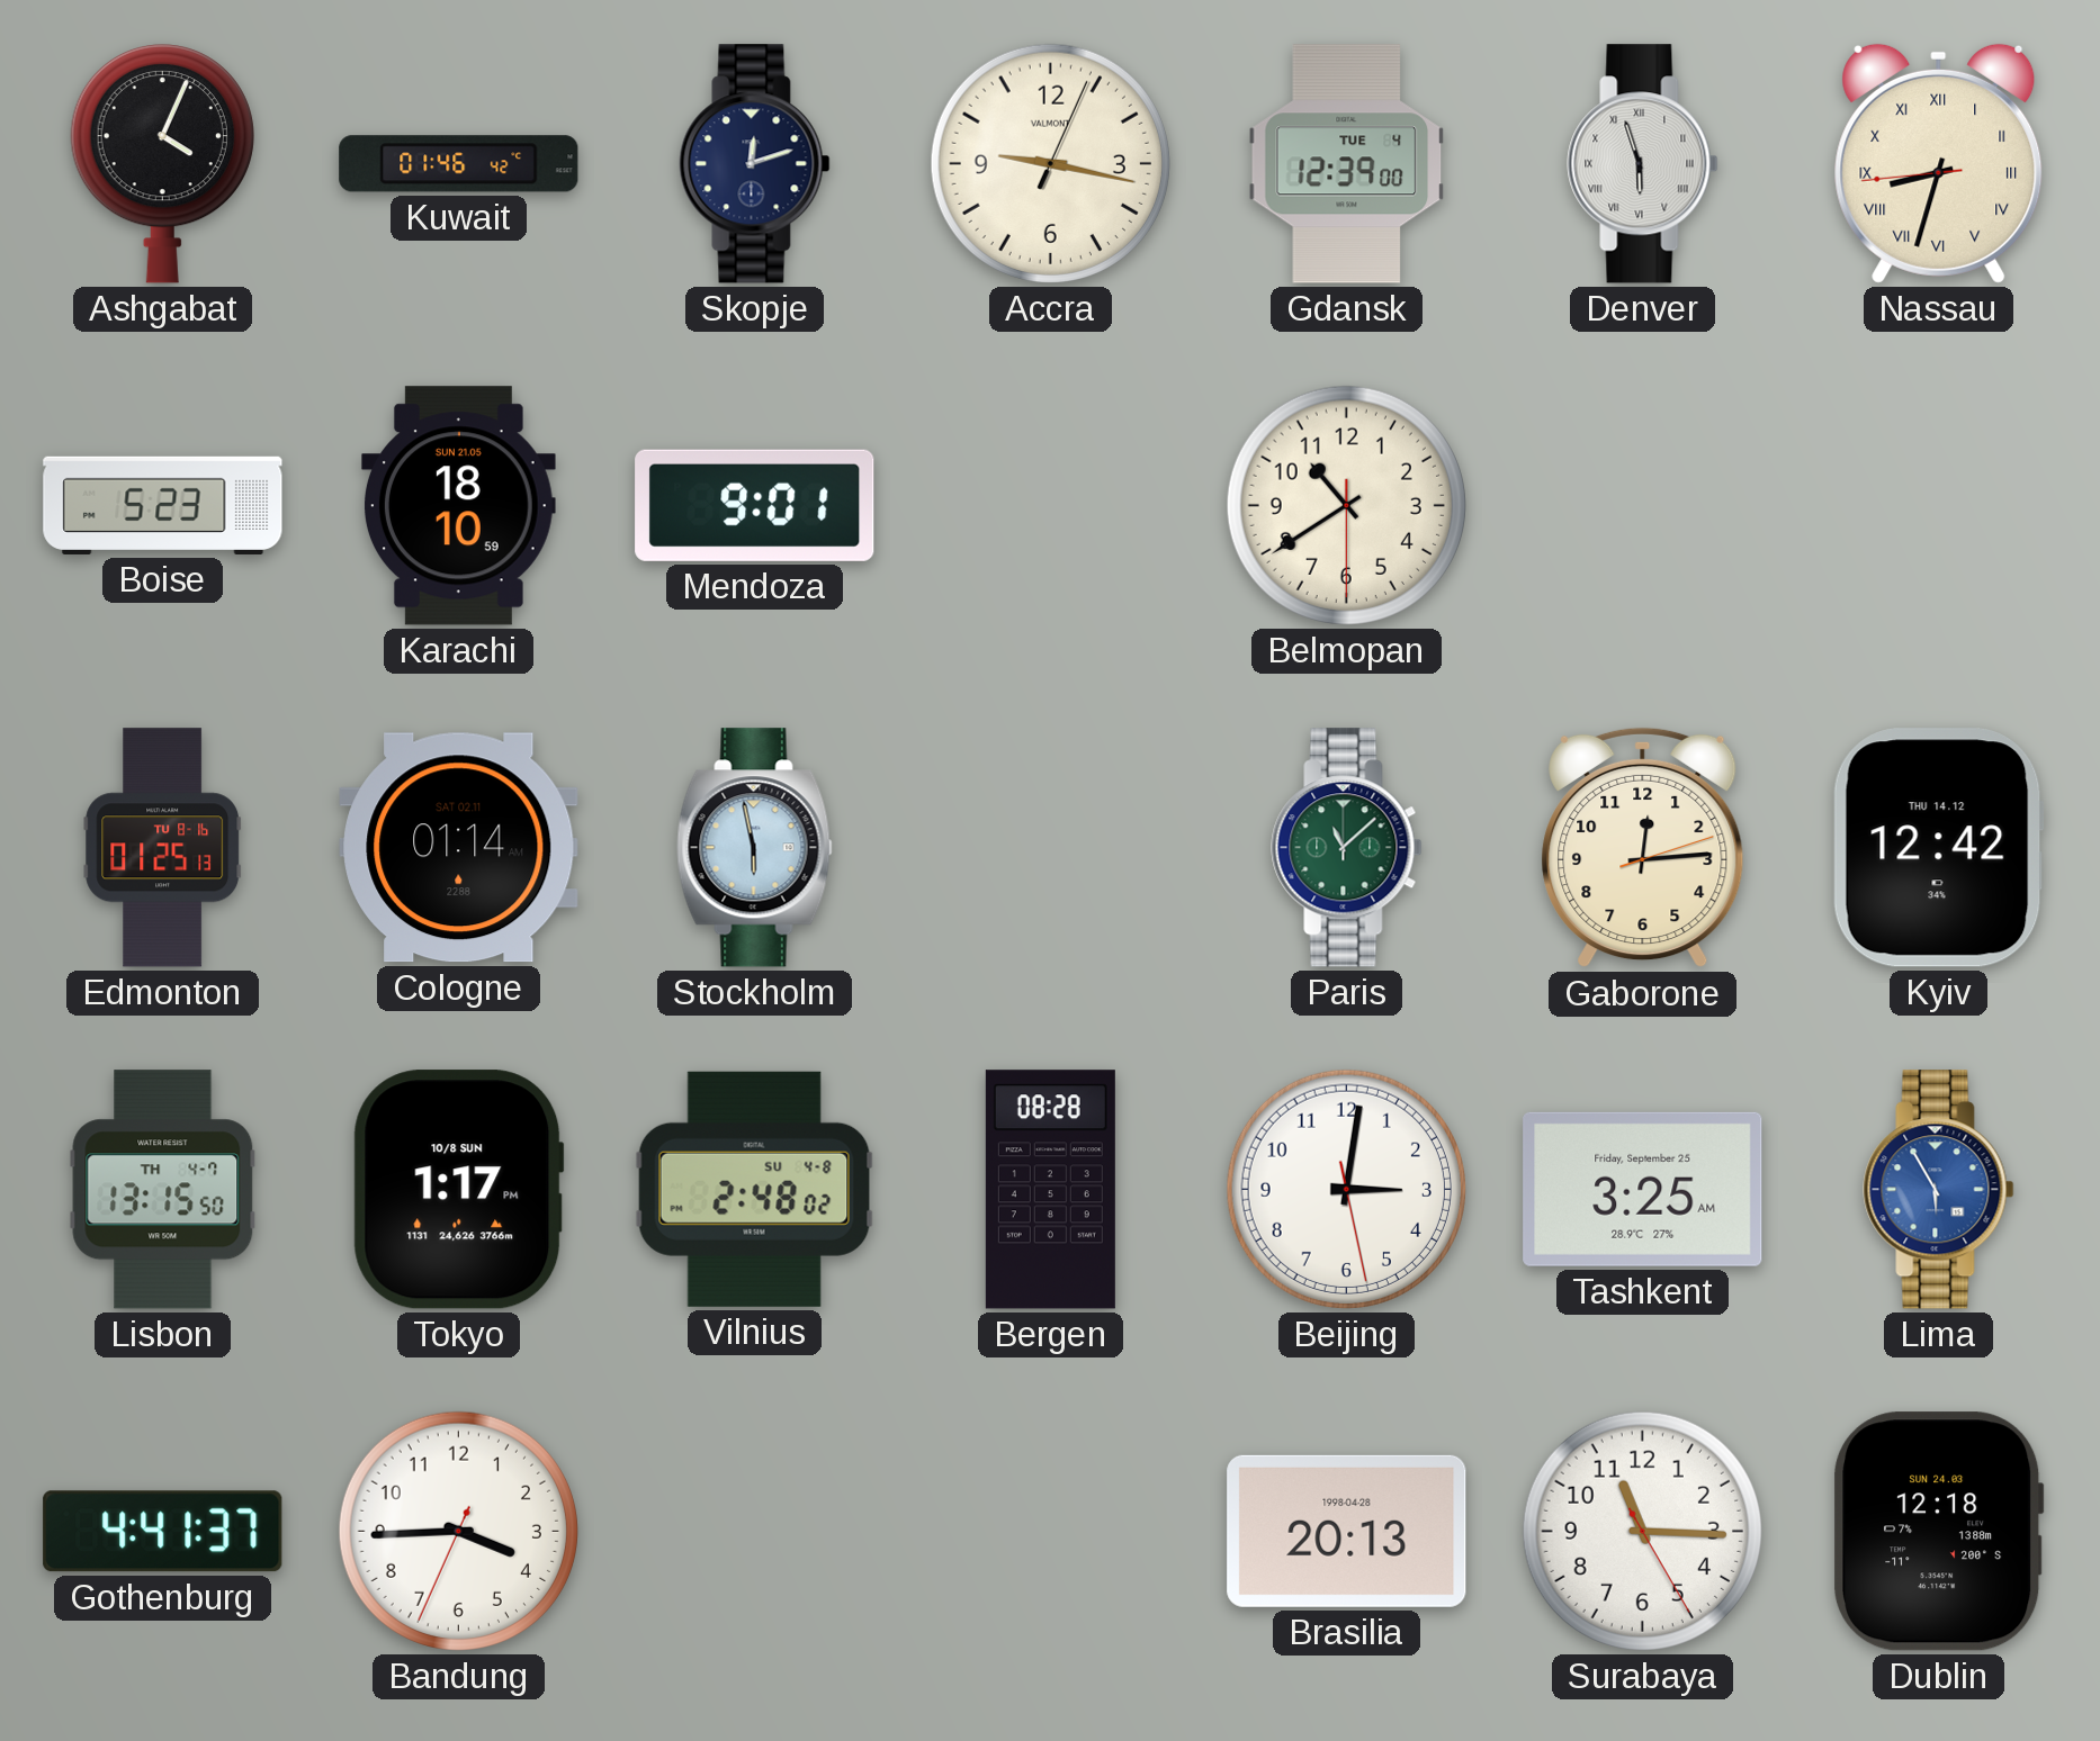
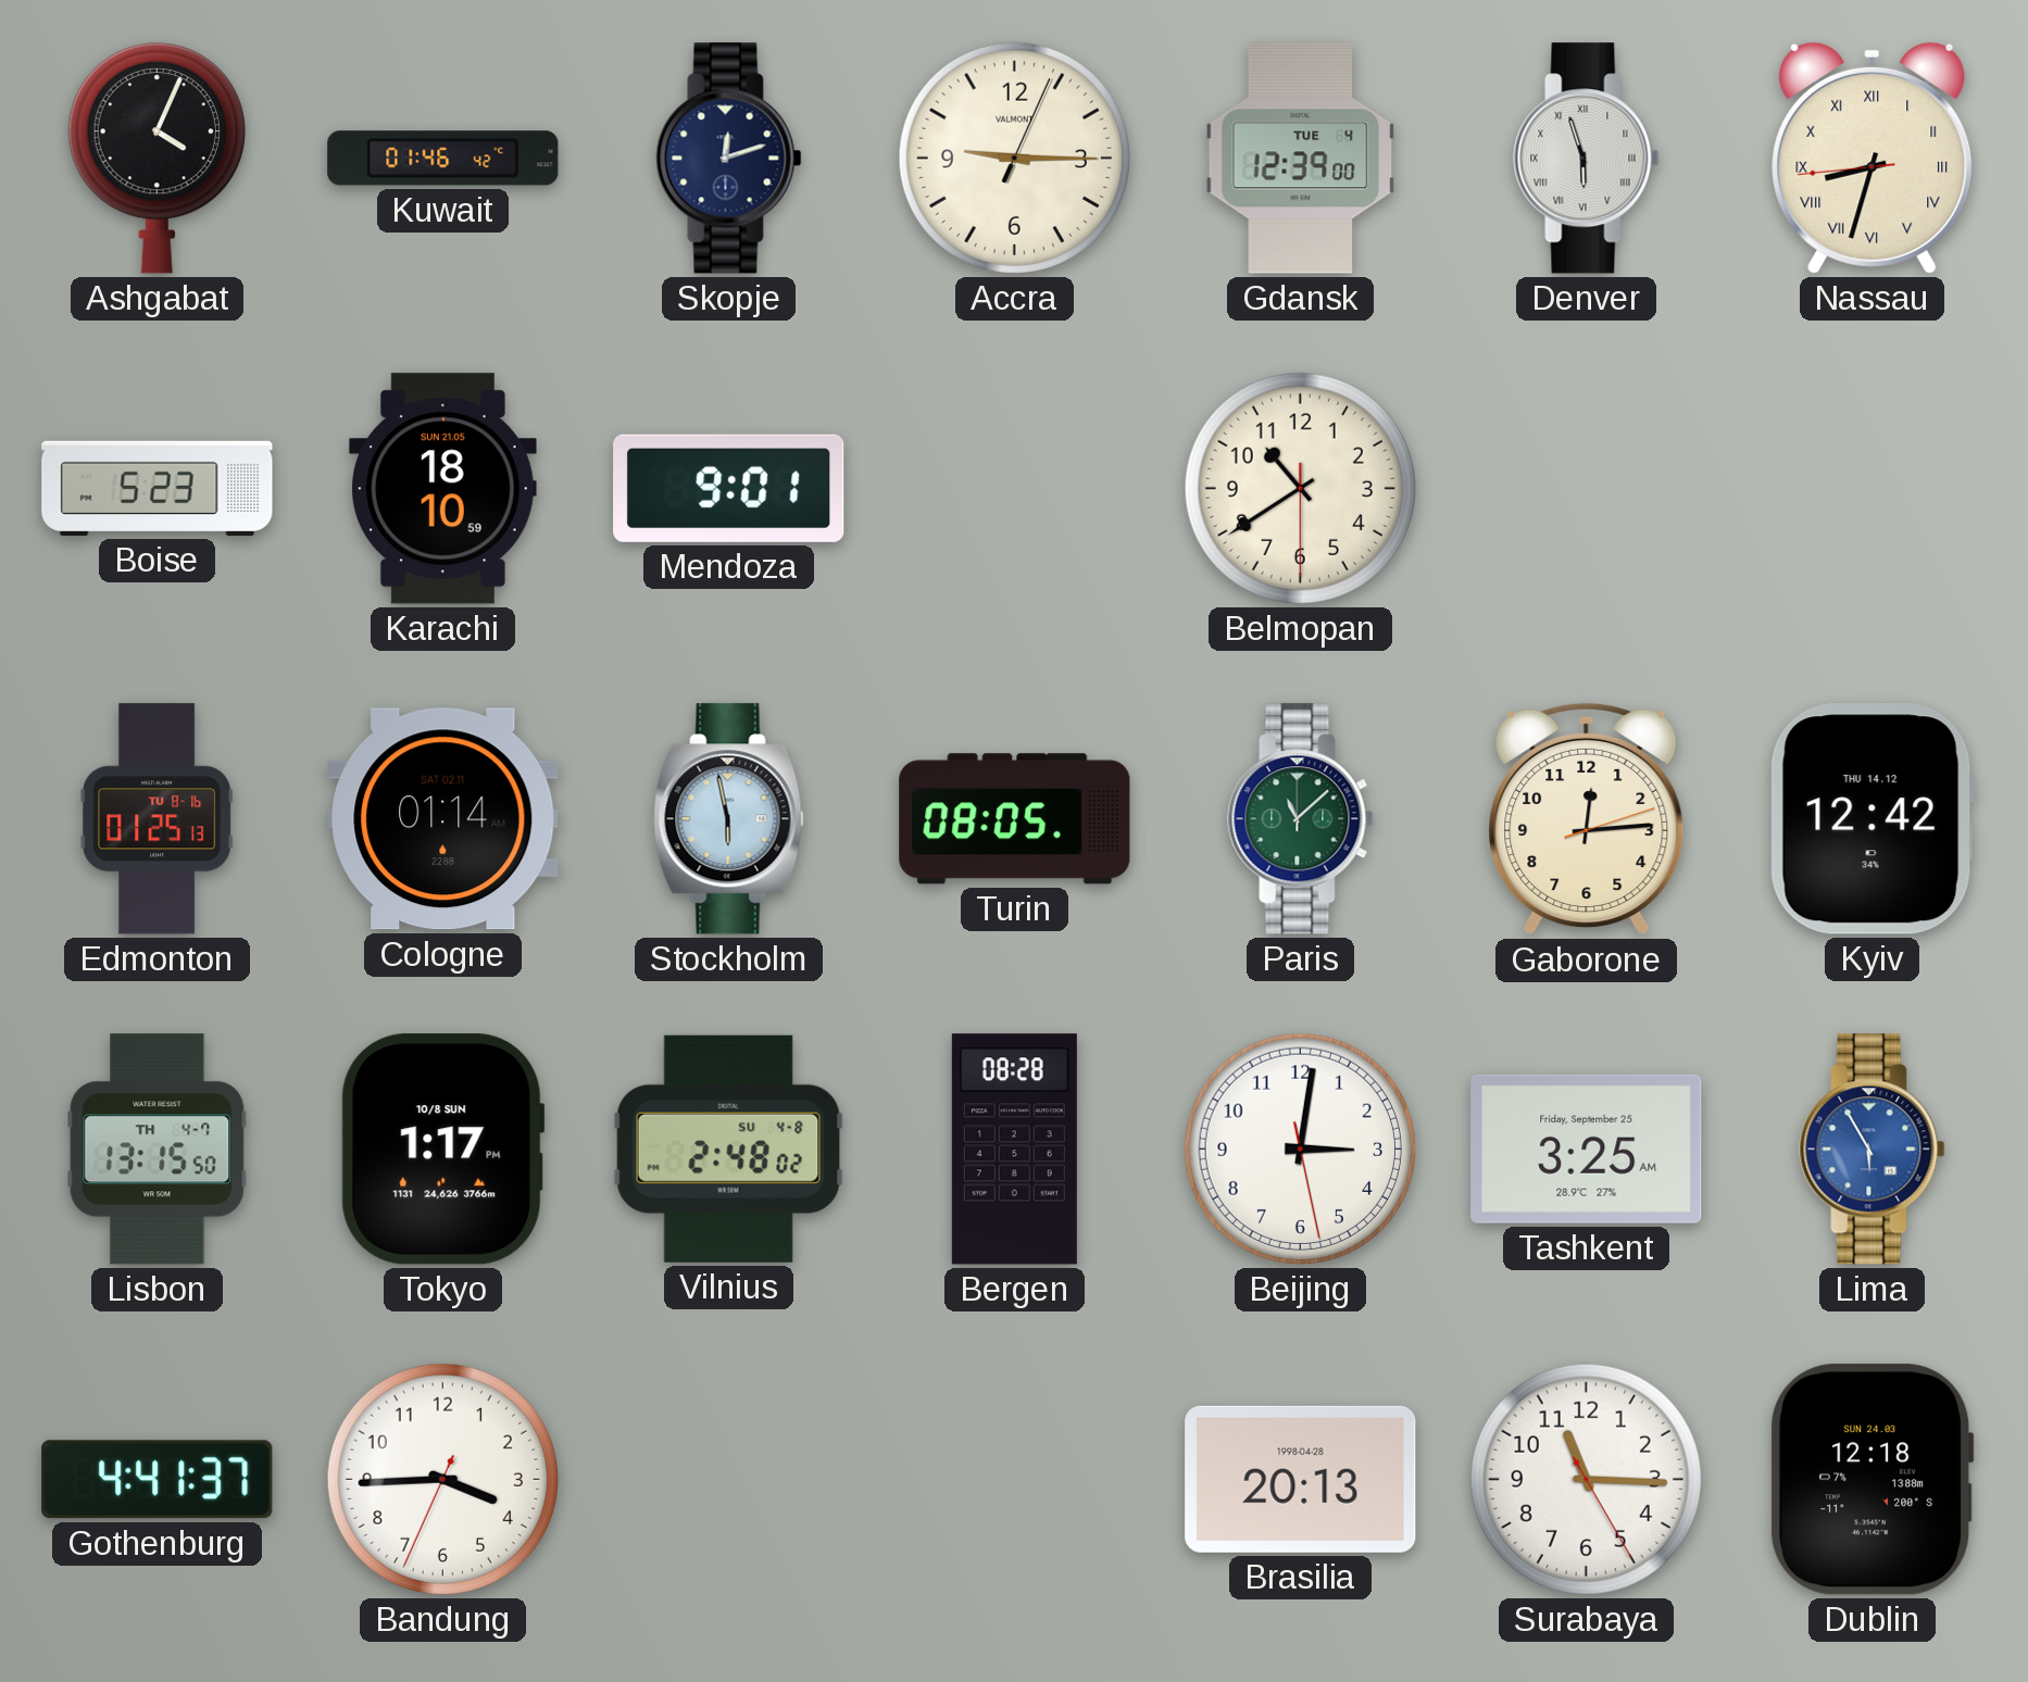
Accra: 9:17 -> 9:15 (1014, 158)
Turin: none -> 08:05 (1015, 819)
